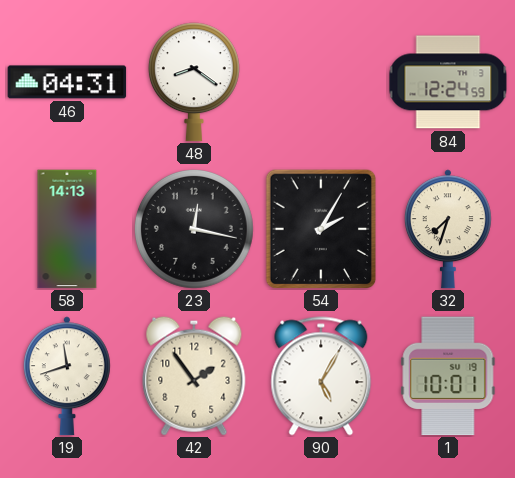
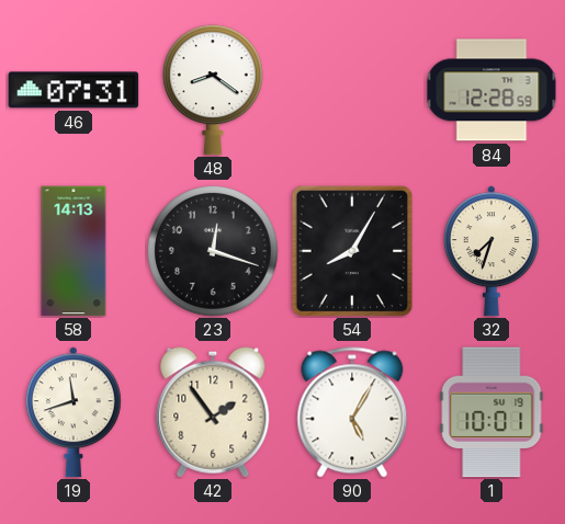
46: 04:31 -> 07:31 (74, 90)
84: 12:24 -> 12:28 (491, 90)
23: 12:17 -> 12:18 (213, 251)
54: 2:05 -> 8:05 (352, 251)
